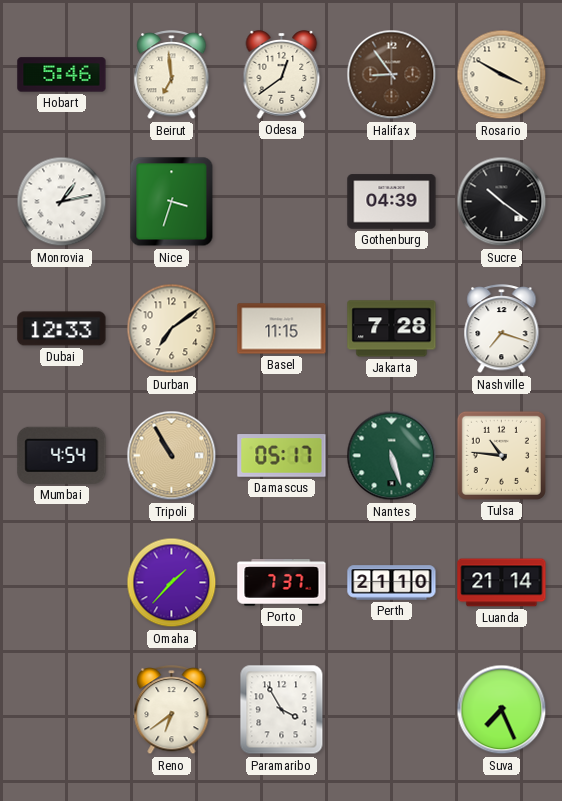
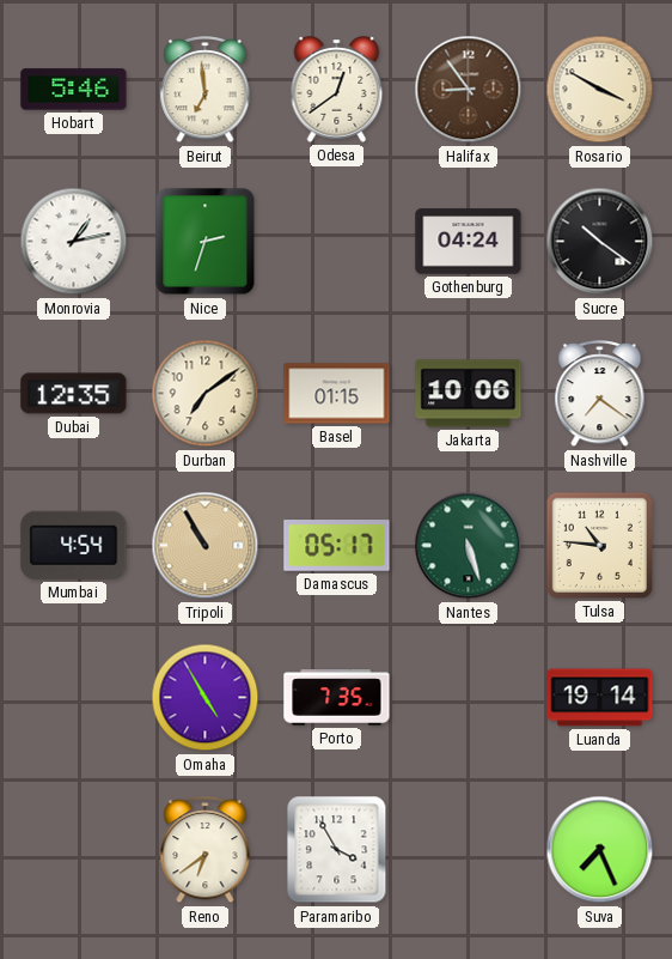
Nice: 3:33 -> 2:33 (206, 242)
Gothenburg: 04:39 -> 04:24 (469, 242)
Dubai: 12:33 -> 12:35 (74, 394)
Basel: 11:15 -> 01:15 (337, 394)
Jakarta: 7:28 -> 10:06 (469, 394)
Nashville: 7:18 -> 7:21 (600, 395)
Omaha: 1:37 -> 4:55 (206, 698)
Porto: 7:37 -> 7:35 (337, 698)
Perth: 21:10 -> none (392, 583)
Luanda: 21:14 -> 19:14 (600, 698)
